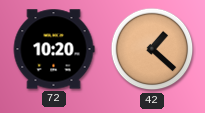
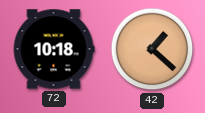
72: 10:20 -> 10:18 (54, 49)
